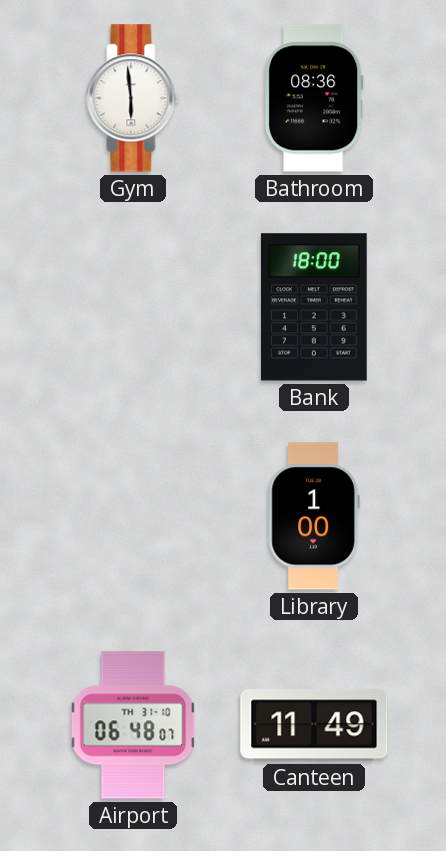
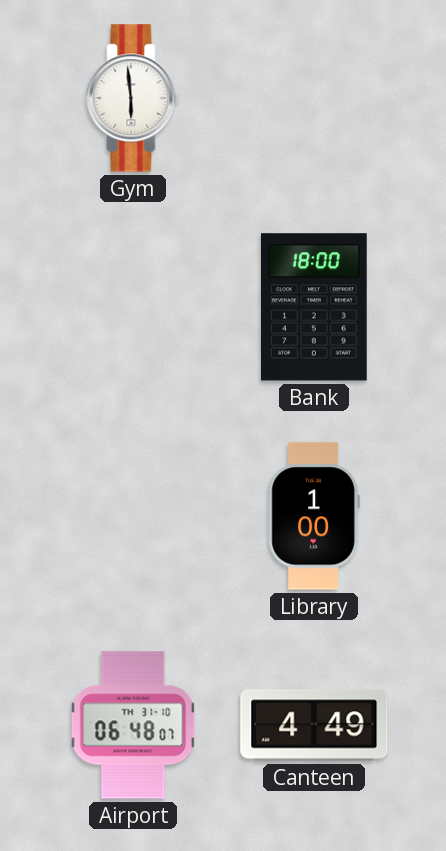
Bathroom: 08:36 -> none (314, 98)
Canteen: 11:49 -> 4:49 (314, 725)
